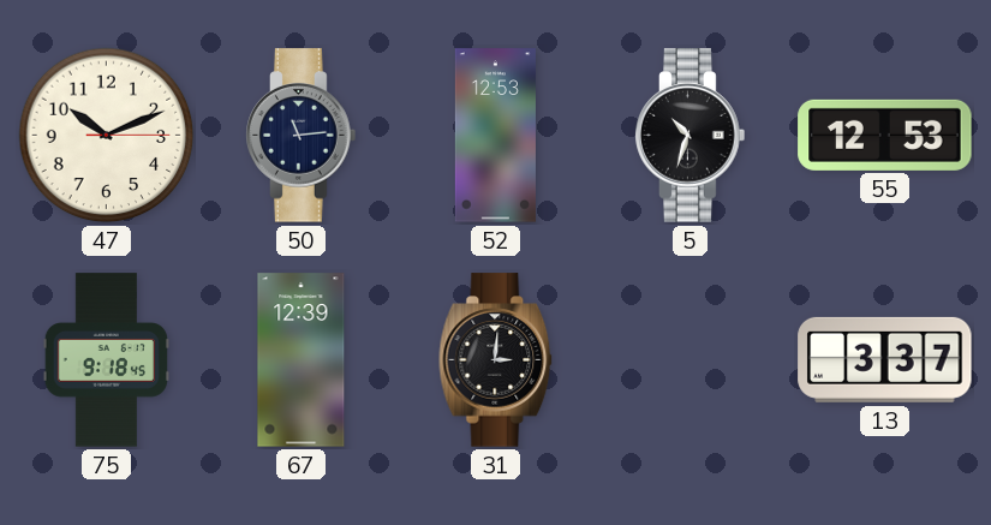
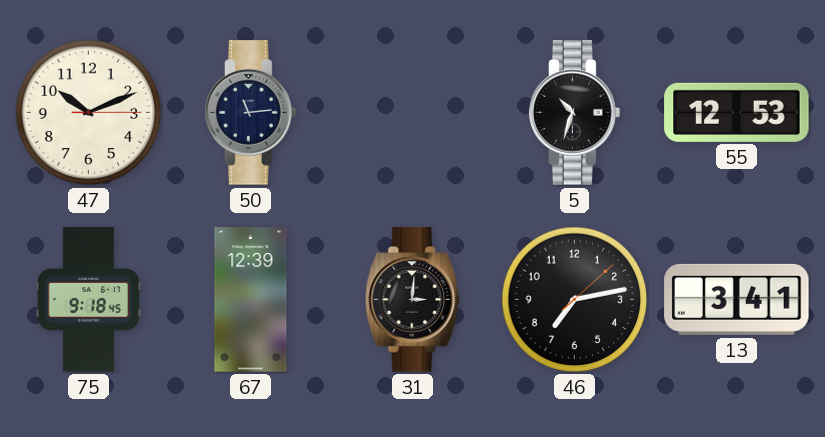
52: 12:53 -> none (495, 136)
46: none -> 7:13 (575, 300)
13: 3:37 -> 3:41 (737, 299)
